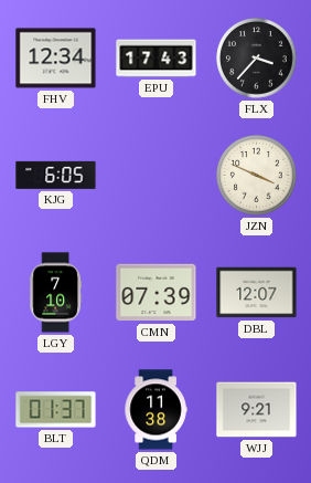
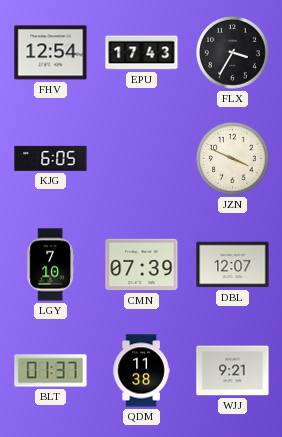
FHV: 12:34 -> 12:54 (51, 53)
FLX: 3:37 -> 3:35 (233, 53)
